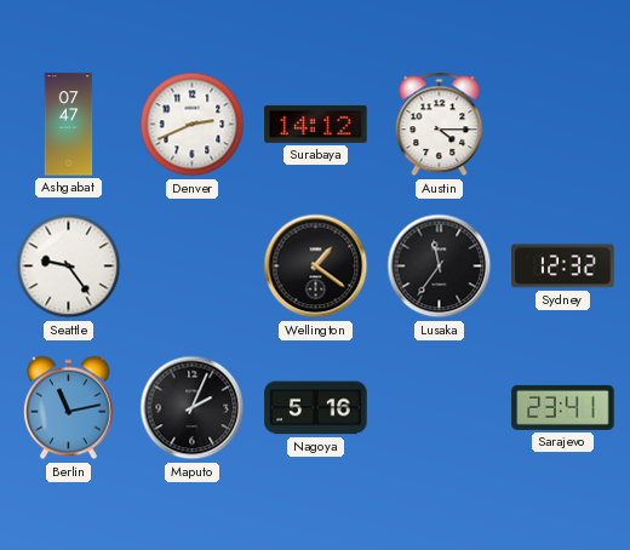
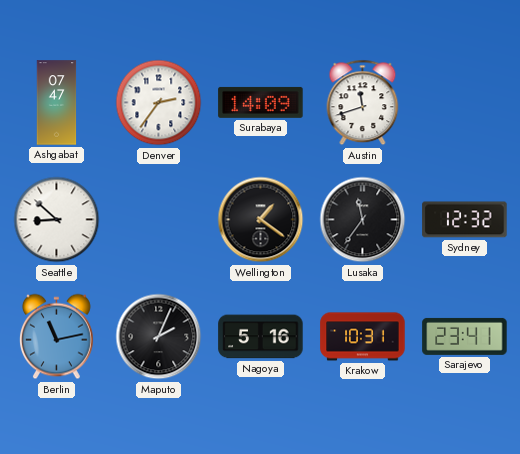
Denver: 2:41 -> 2:36 (159, 103)
Surabaya: 14:12 -> 14:09 (261, 102)
Austin: 4:15 -> 11:42 (363, 103)
Seattle: 9:24 -> 8:52 (57, 220)
Krakow: none -> 10:31 (363, 337)
